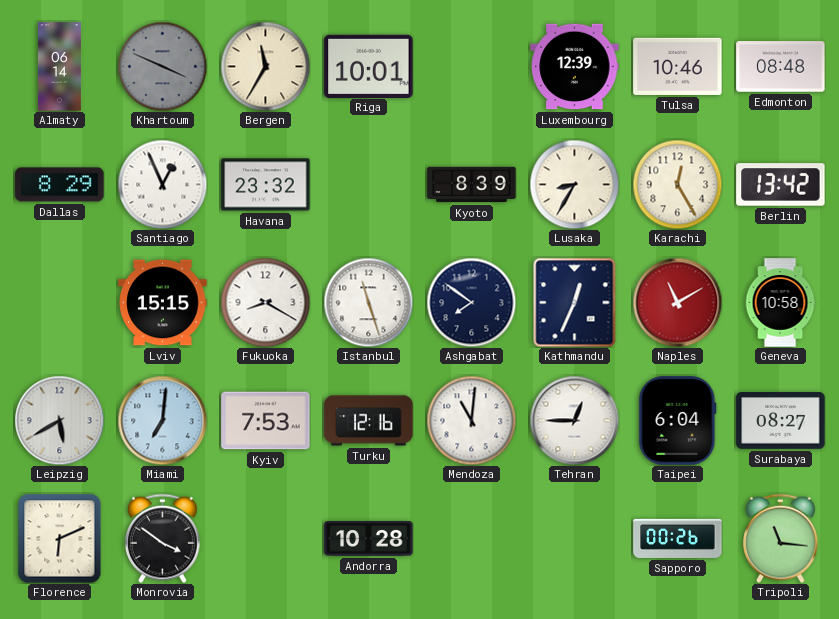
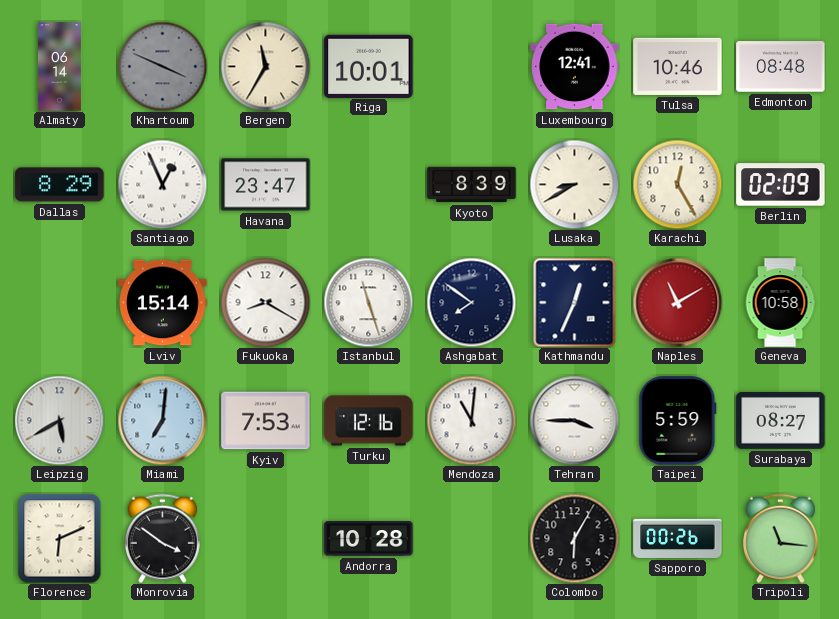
Luxembourg: 12:39 -> 12:41 (575, 67)
Havana: 23:32 -> 23:47 (266, 185)
Lusaka: 8:35 -> 8:40 (574, 184)
Berlin: 13:42 -> 02:09 (781, 185)
Lviv: 15:15 -> 15:14 (163, 303)
Tehran: 12:45 -> 3:45 (574, 420)
Taipei: 6:04 -> 5:59 (678, 421)
Colombo: none -> 6:05 (574, 538)
